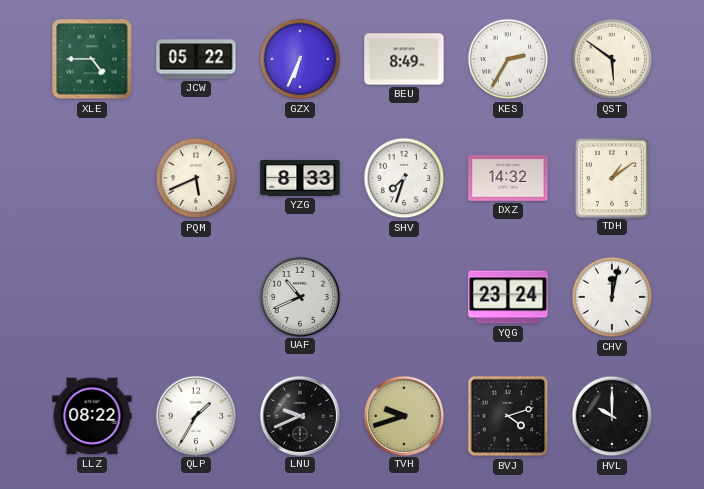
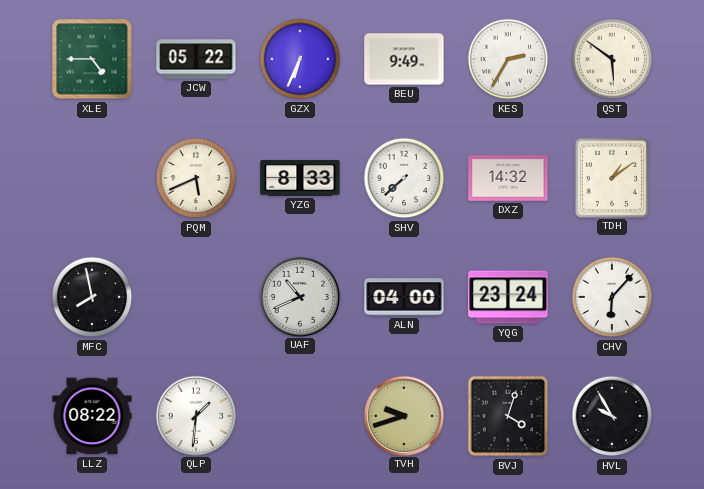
BEU: 8:49 -> 9:49 (404, 59)
SHV: 7:33 -> 7:38 (404, 178)
MFC: none -> 7:58 (92, 297)
ALN: none -> 04:00 (404, 297)
CHV: 12:02 -> 6:07 (612, 297)
QLP: 1:35 -> 1:31 (195, 415)
LNU: 9:41 -> none (299, 415)
BVJ: 4:12 -> 4:03 (508, 416)
HVL: 10:00 -> 9:55 (612, 416)
